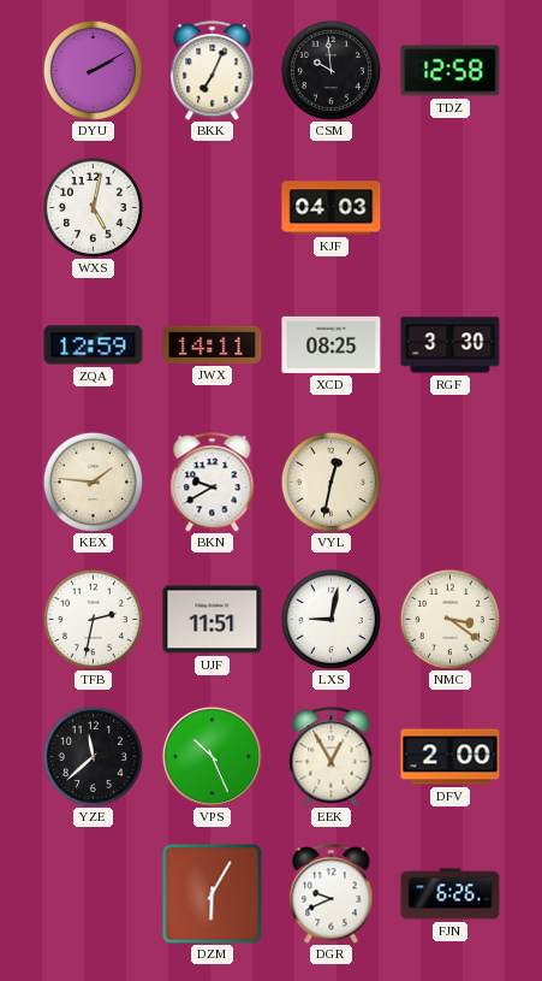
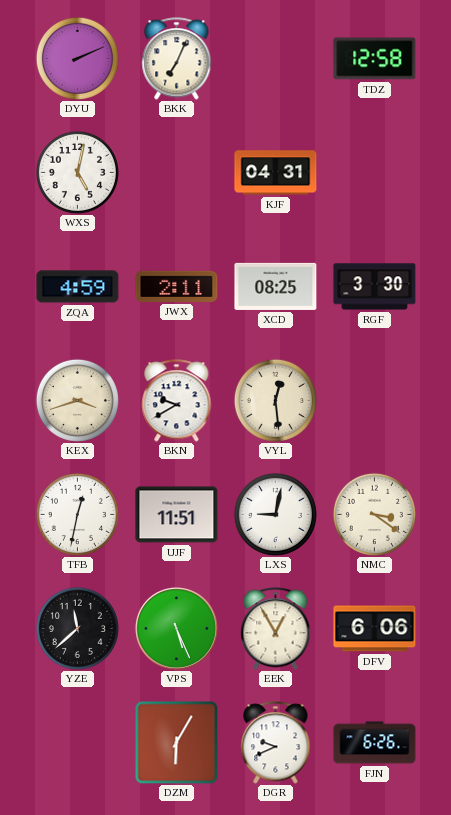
DYU: 2:10 -> 2:11 (77, 58)
CSM: 9:59 -> none (330, 70)
KJF: 04:03 -> 04:31 (276, 173)
ZQA: 12:59 -> 4:59 (78, 287)
JWX: 14:11 -> 2:11 (177, 286)
KEX: 1:46 -> 3:42 (77, 400)
VYL: 12:32 -> 12:29 (275, 400)
TFB: 2:32 -> 12:32 (77, 514)
VPS: 10:26 -> 5:26 (176, 628)
DFV: 2:00 -> 6:06 (375, 629)
